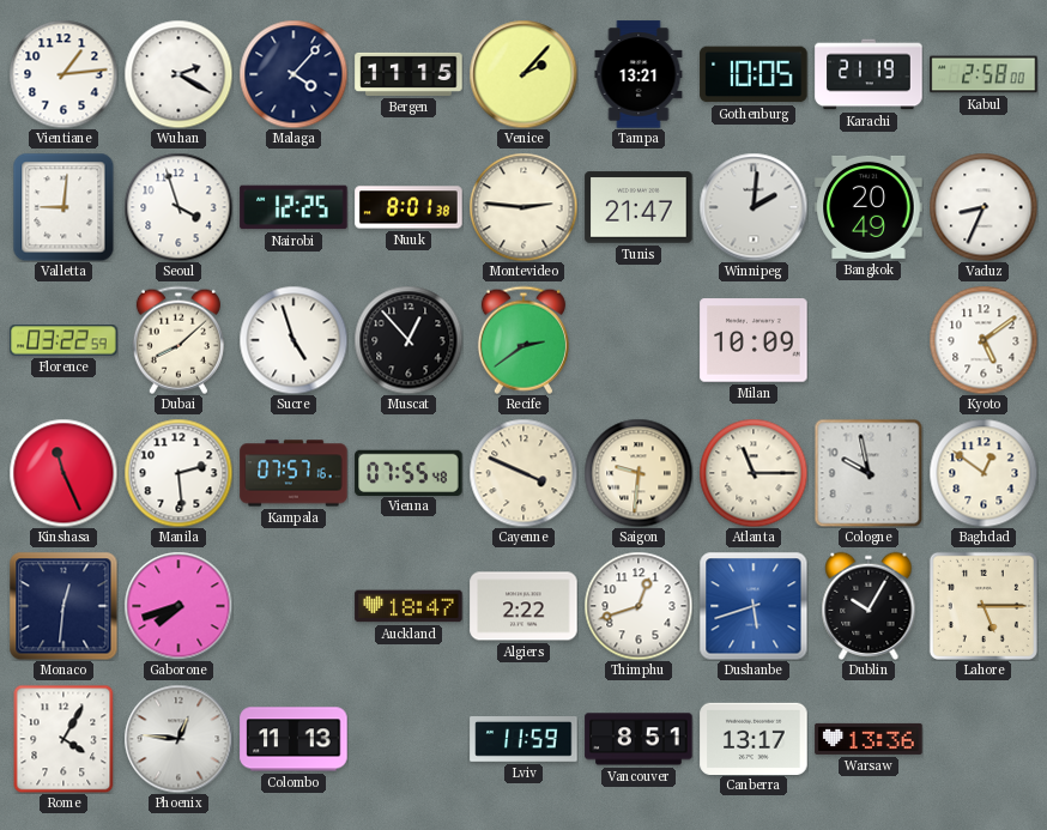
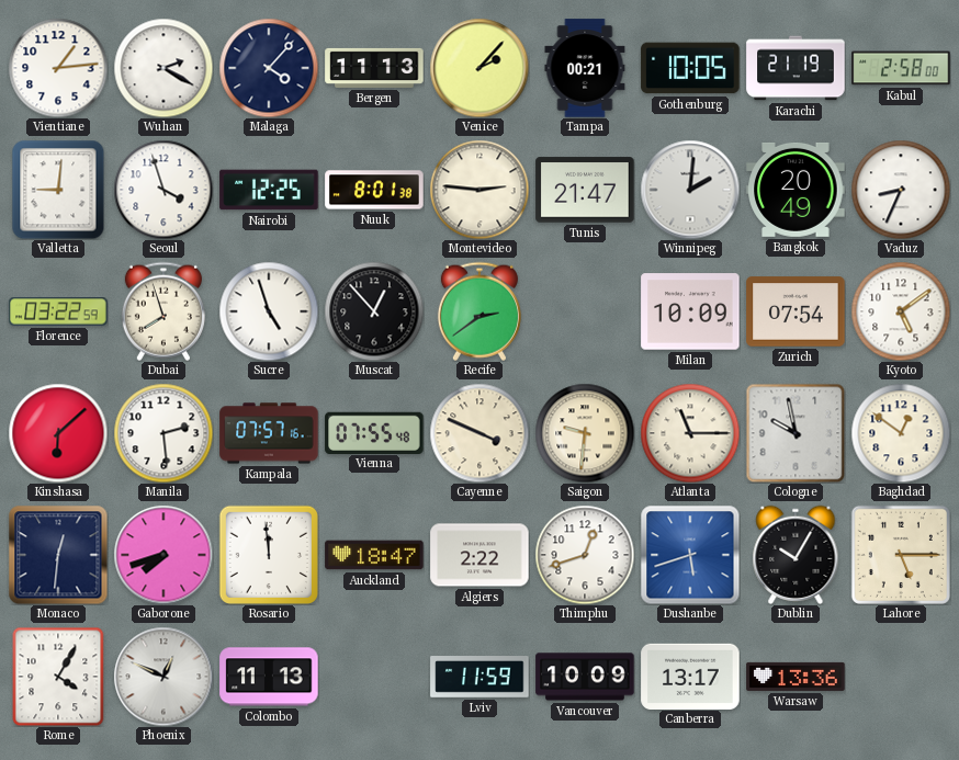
Bergen: 11:15 -> 11:13 (374, 68)
Tampa: 13:21 -> 00:21 (585, 68)
Dubai: 8:08 -> 7:57 (163, 311)
Zurich: none -> 07:54 (796, 311)
Kinshasa: 11:26 -> 6:08 (58, 433)
Rosario: none -> 11:59 (269, 555)
Phoenix: 12:46 -> 12:49 (163, 677)
Vancouver: 8:51 -> 10:09 (585, 677)
